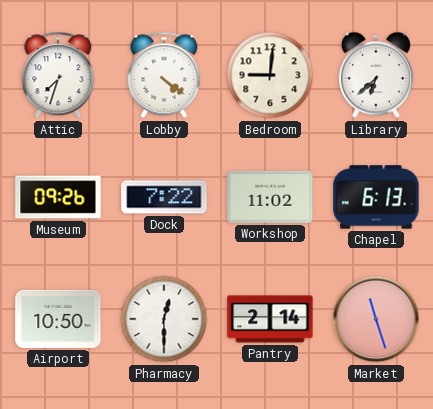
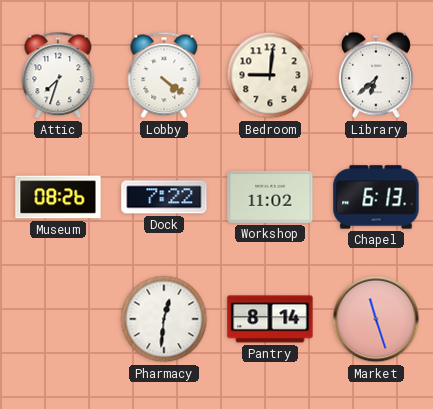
Museum: 09:26 -> 08:26 (58, 197)
Airport: 10:50 -> none (58, 319)
Pharmacy: 12:30 -> 12:31 (164, 319)
Pantry: 2:14 -> 8:14 (270, 319)
